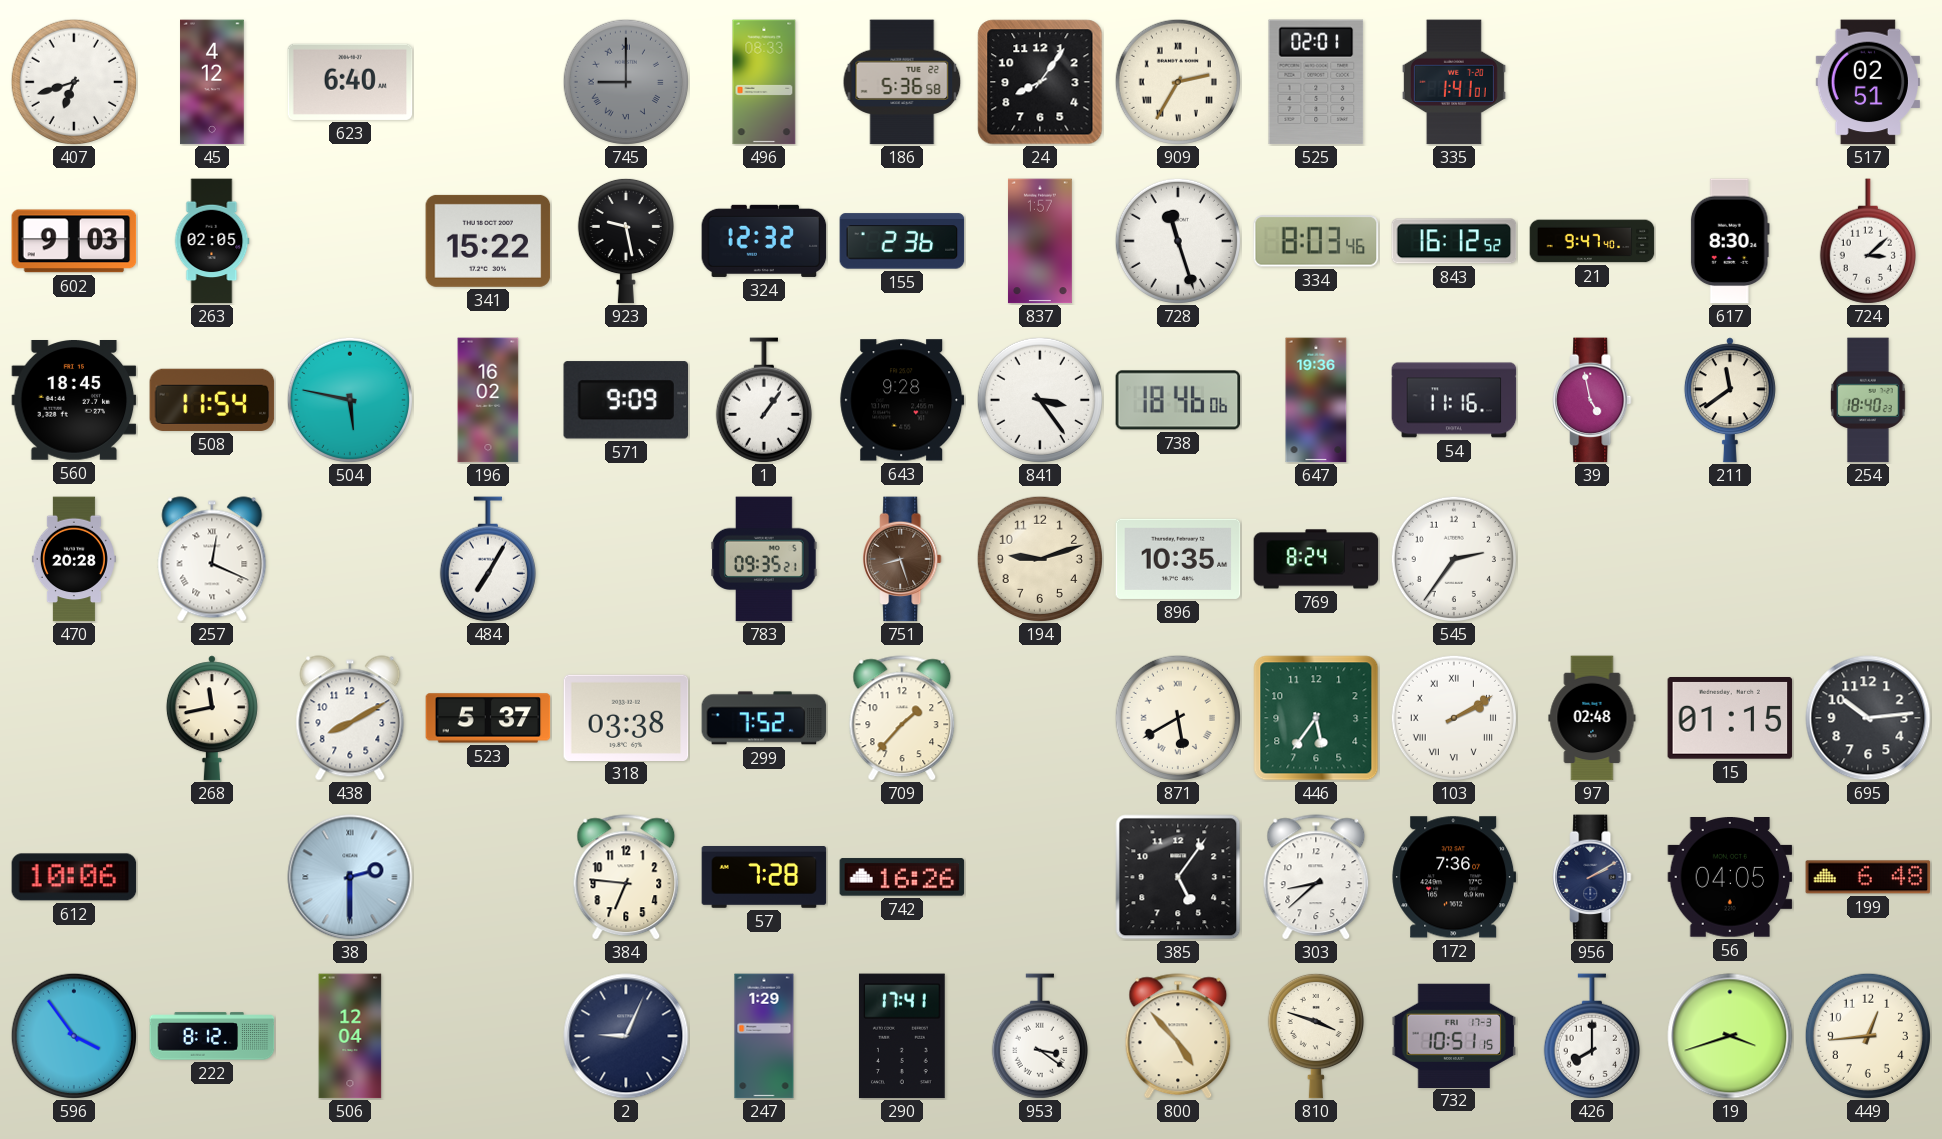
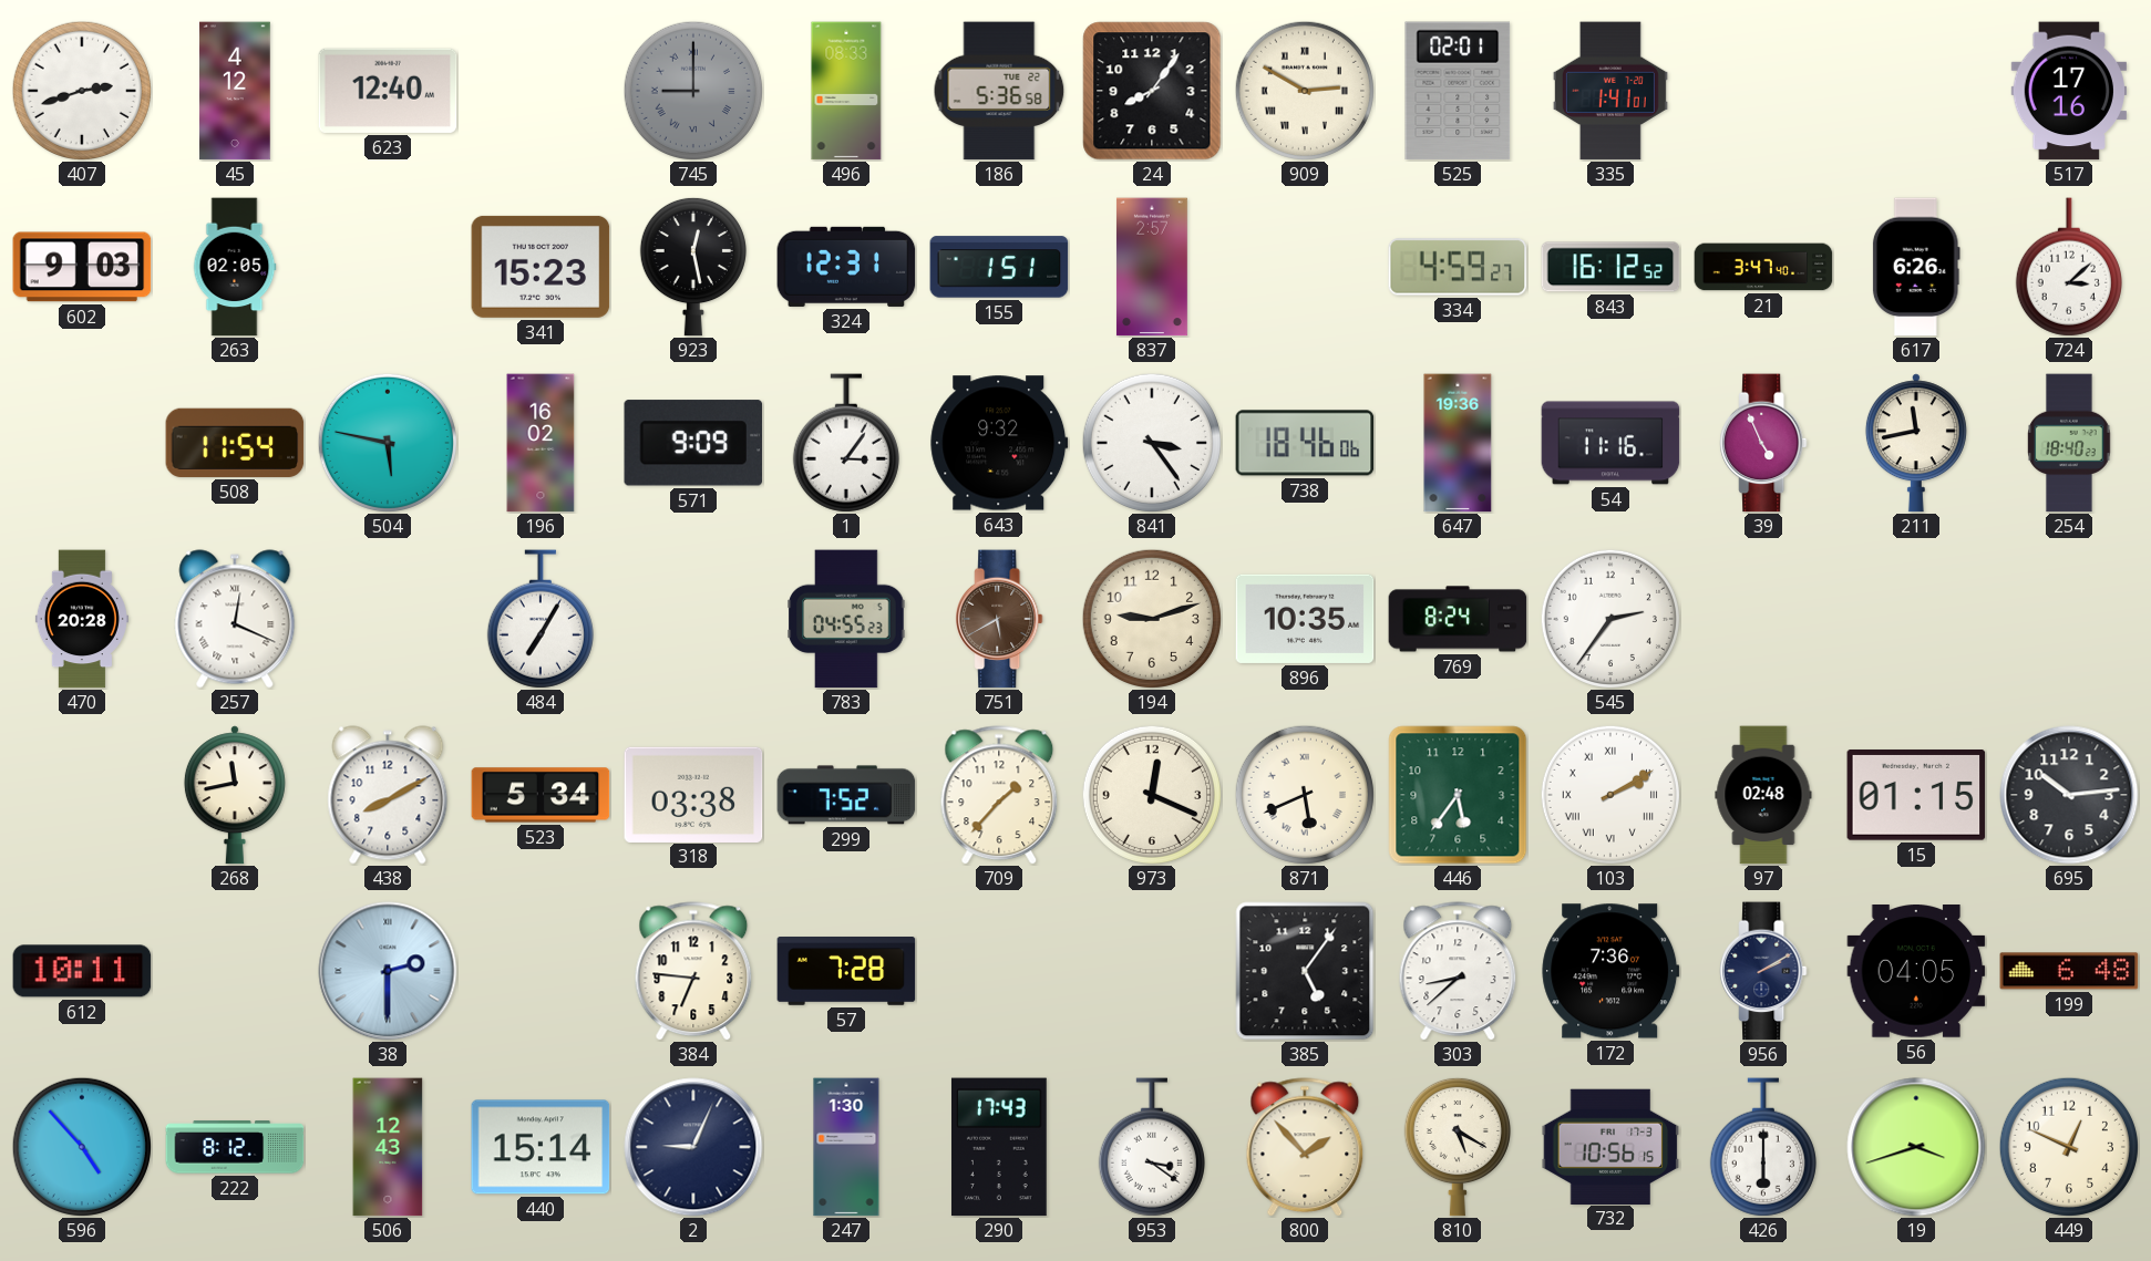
407: 6:42 -> 2:42 (82, 91)
623: 6:40 -> 12:40 (388, 91)
909: 2:35 -> 2:50 (1305, 91)
517: 02:51 -> 17:16 (2068, 91)
341: 15:22 -> 15:23 (541, 267)
923: 9:28 -> 12:28 (693, 267)
324: 12:32 -> 12:31 (846, 267)
155: 2:36 -> 1:51 (999, 267)
837: 1:57 -> 2:57 (1152, 267)
728: 11:27 -> none (1178, 241)
334: 8:03 -> 4:59 (1458, 267)
21: 9:47 -> 3:47 (1763, 267)
617: 8:30 -> 6:26 (1916, 267)
560: 18:45 -> none (74, 401)
1: 1:06 -> 3:06 (846, 443)
643: 9:28 -> 9:32 (999, 443)
39: 4:58 -> 4:56 (1763, 443)
211: 11:39 -> 11:43 (1916, 443)
783: 09:35 -> 04:55 (846, 619)
751: 8:27 -> 5:40 (999, 619)
523: 5:37 -> 5:34 (541, 795)
973: none -> 12:19 (1152, 795)
871: 5:40 -> 5:41 (1305, 795)
612: 10:06 -> 10:11 (82, 971)
742: 16:26 -> none (902, 877)
596: 3:54 -> 4:53 (82, 1147)
506: 12:04 -> 12:43 (388, 1147)
440: none -> 15:14 (541, 1147)
247: 1:29 -> 1:30 (846, 1147)
290: 17:41 -> 17:43 (999, 1147)
800: 4:53 -> 1:53 (1305, 1147)
810: 3:48 -> 5:20 (1458, 1147)
732: 10:51 -> 10:56 (1610, 1146)
426: 8:00 -> 6:00 (1763, 1147)
449: 12:44 -> 12:49 (2069, 1147)
